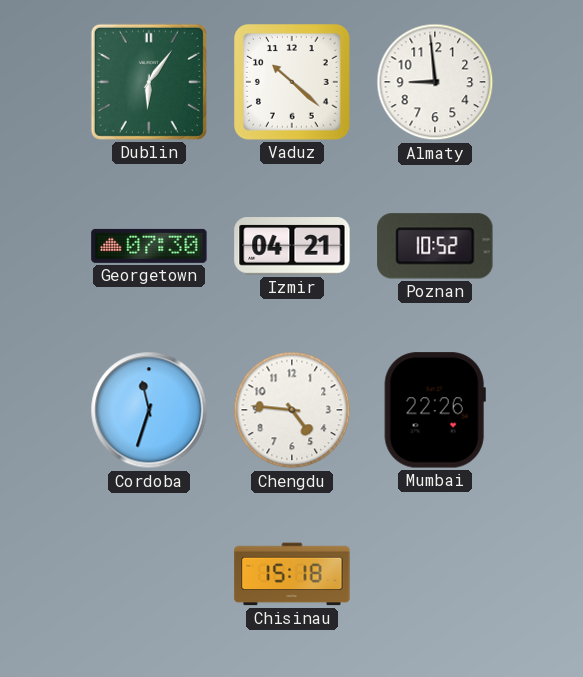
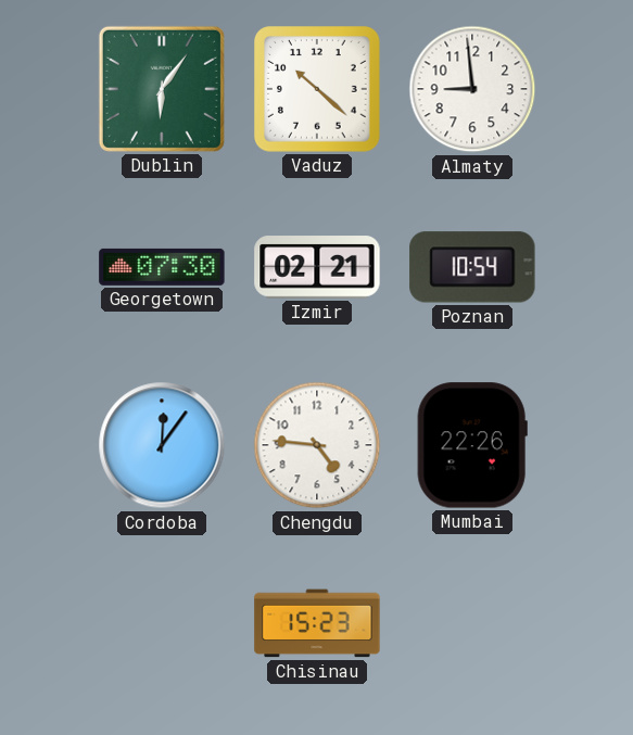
Izmir: 04:21 -> 02:21 (317, 267)
Poznan: 10:52 -> 10:54 (472, 267)
Cordoba: 11:33 -> 12:06 (162, 445)
Chisinau: 15:18 -> 15:23 (317, 623)
